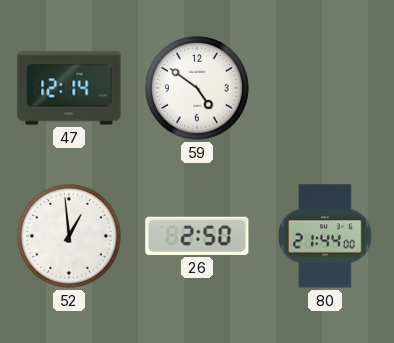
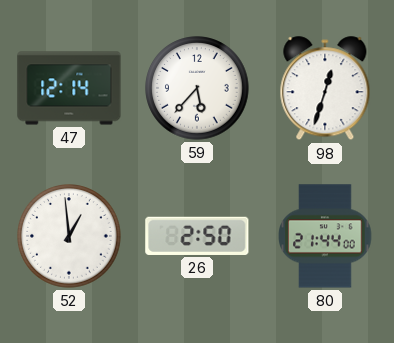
59: 4:51 -> 5:37 (197, 88)
98: none -> 12:33 (325, 89)
